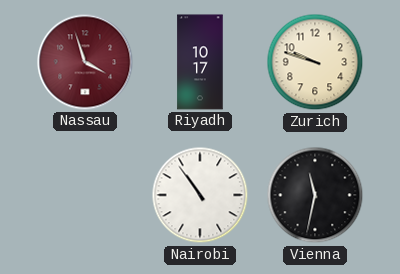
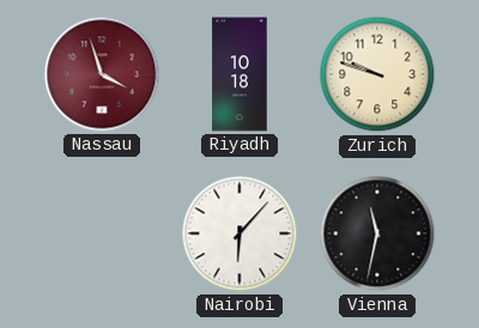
Riyadh: 10:17 -> 10:18 (239, 74)
Nairobi: 10:54 -> 6:07 (239, 233)
